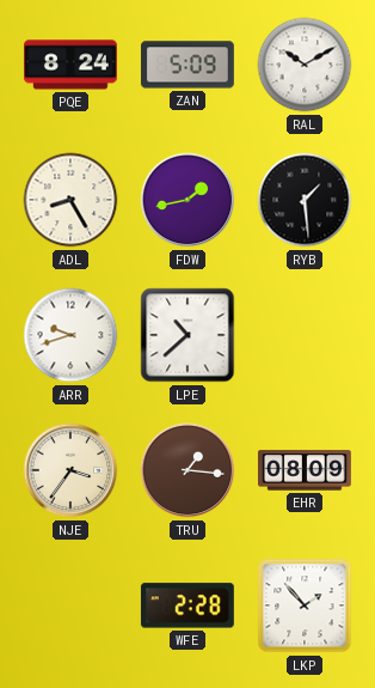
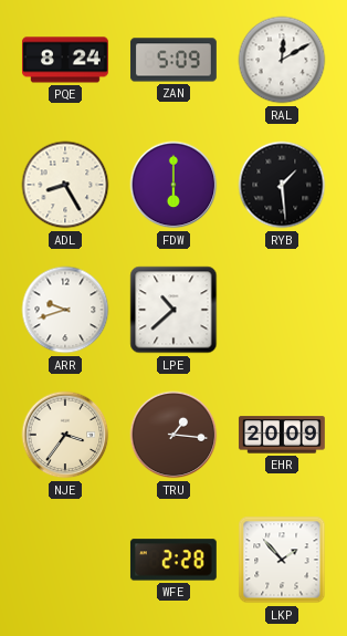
RAL: 10:10 -> 12:10 (282, 60)
FDW: 1:43 -> 6:00 (173, 185)
EHR: 08:09 -> 20:09 (282, 435)
